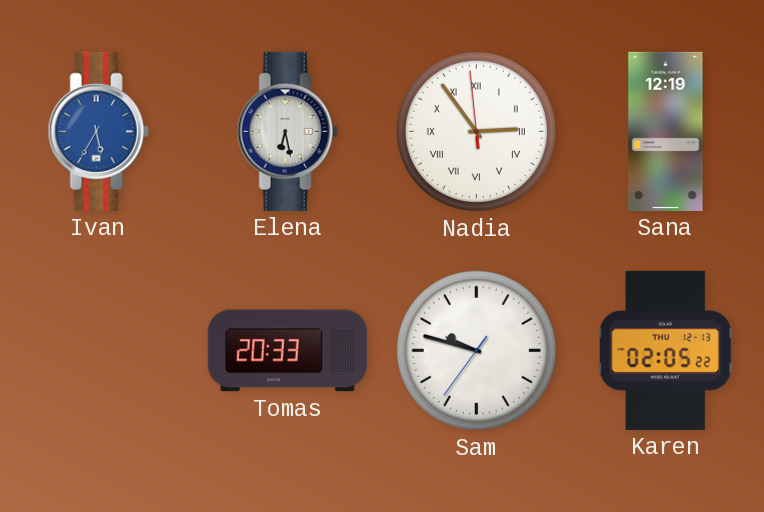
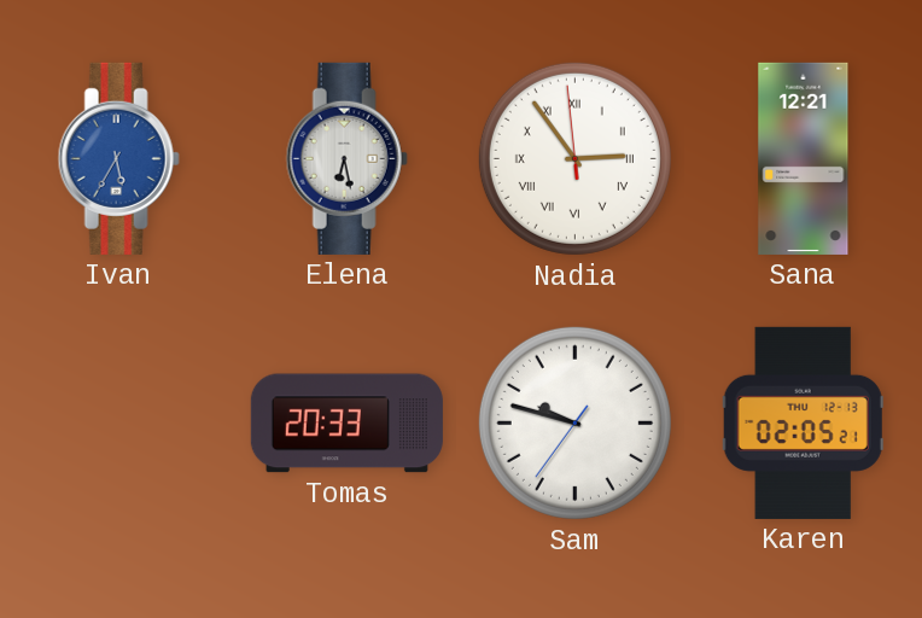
Sana: 12:19 -> 12:21 (804, 158)
Karen: 02:05:22 -> 02:05:21 (803, 422)
